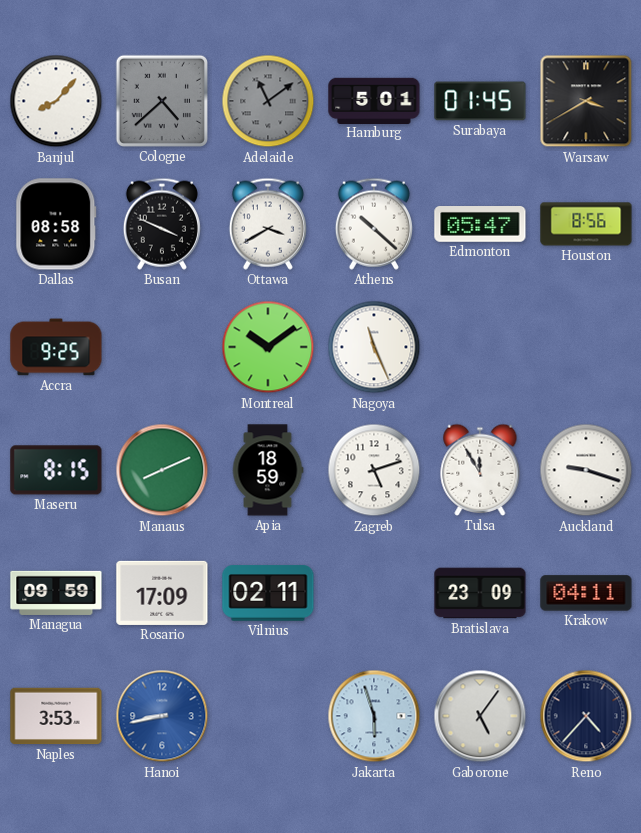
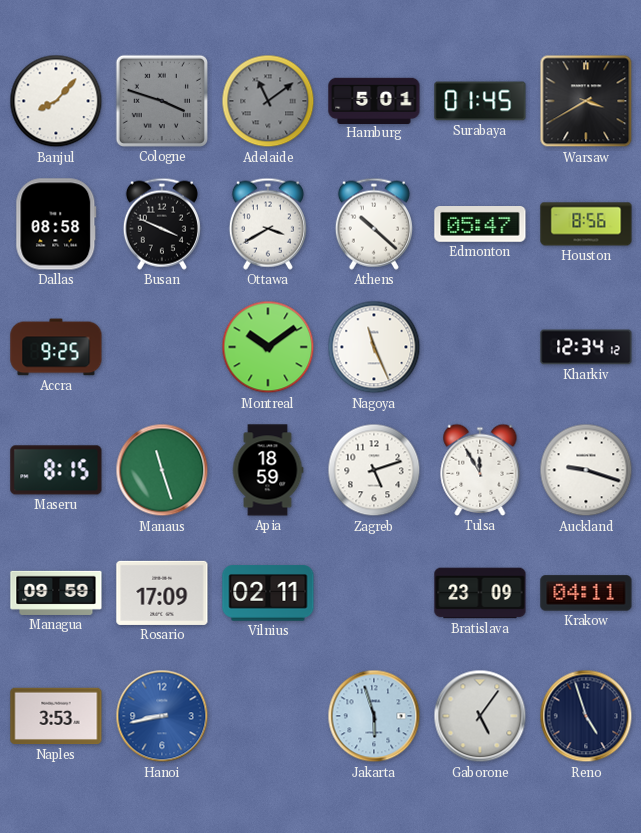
Cologne: 4:38 -> 3:48 (162, 101)
Kharkiv: none -> 12:34 (586, 347)
Manaus: 8:11 -> 11:27 (162, 470)
Reno: 4:37 -> 4:57 (586, 716)
